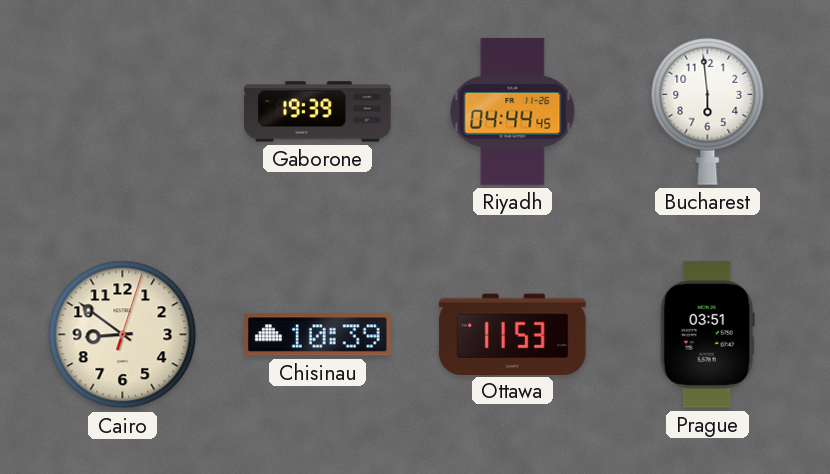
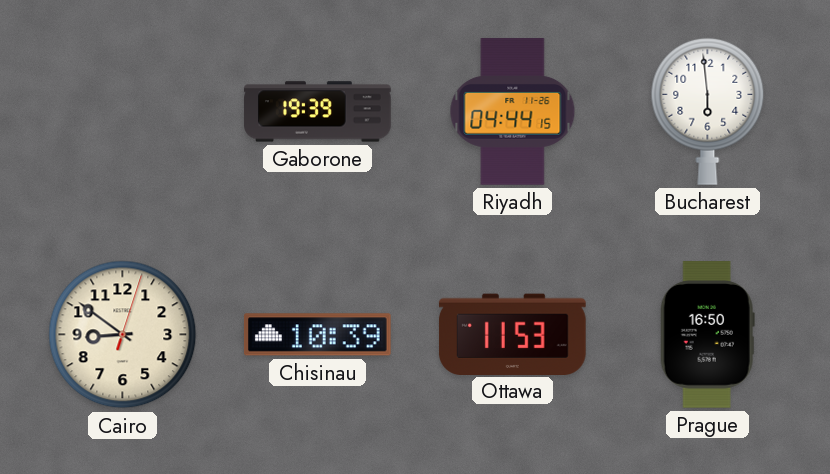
Riyadh: 04:44:45 -> 04:44:15 (513, 112)
Prague: 03:51 -> 16:50 (707, 335)
